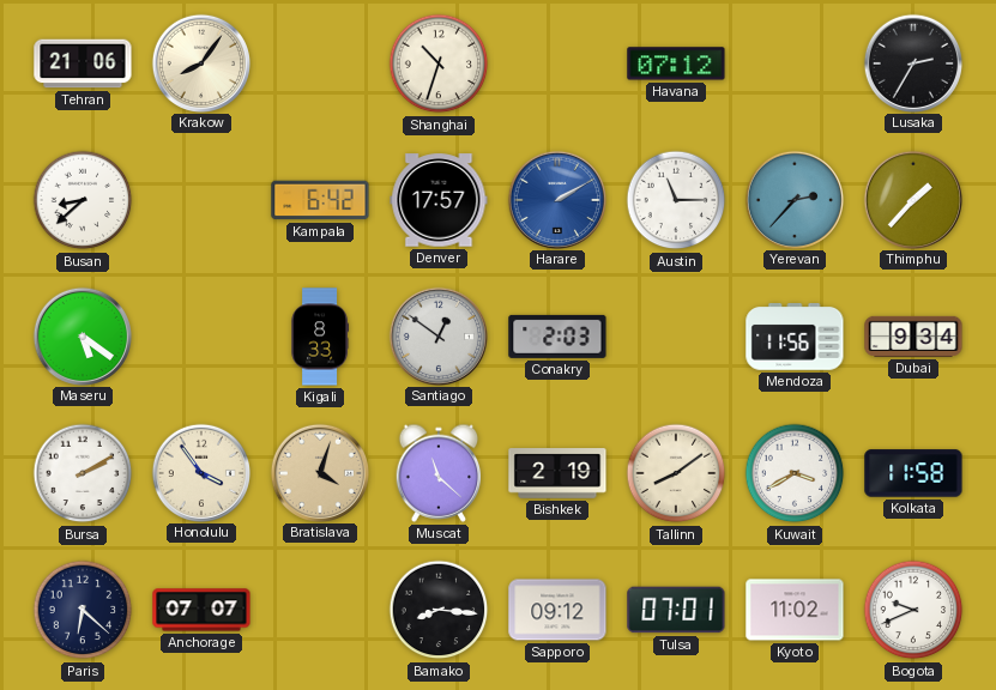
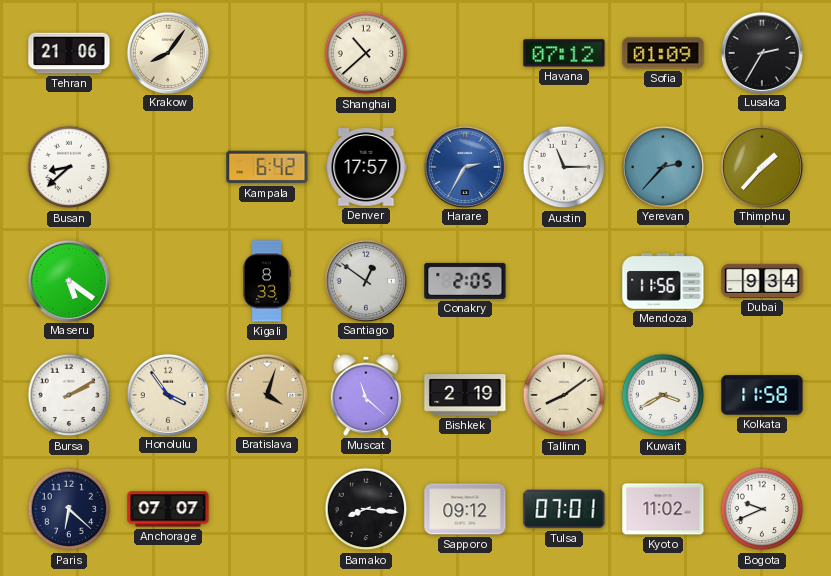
Shanghai: 10:33 -> 10:38 (366, 53)
Sofia: none -> 01:09 (663, 53)
Harare: 2:10 -> 2:35 (464, 166)
Conakry: 2:03 -> 2:05 (465, 281)
